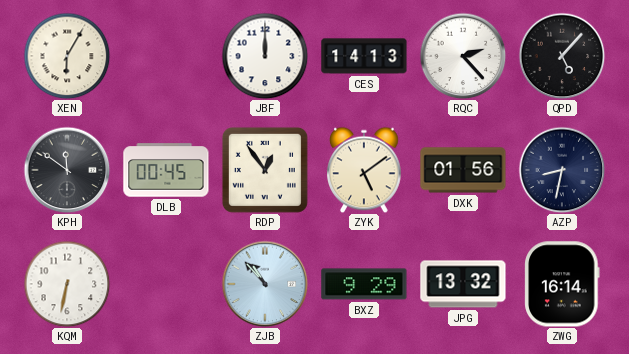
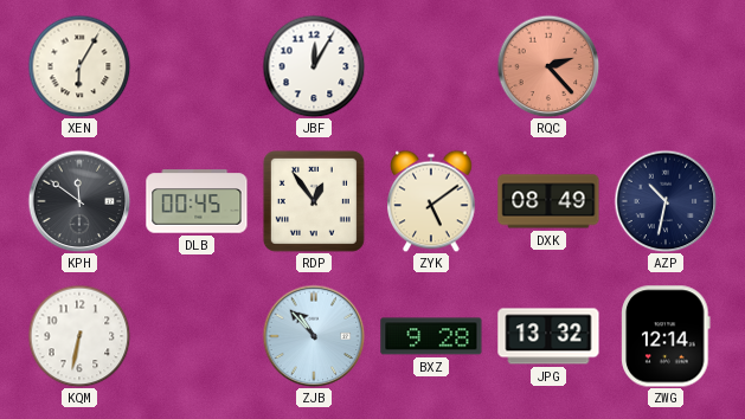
JBF: 12:00 -> 12:05 (314, 66)
CES: 14:13 -> none (364, 56)
RQC dial: white -> salmon (548, 66)
QPD: 5:07 -> none (562, 56)
DXK: 01:56 -> 08:49 (548, 201)
AZP: 8:32 -> 10:32 (666, 201)
BXZ: 9:29 -> 9:28 (431, 336)
ZWG: 16:14 -> 12:14 (666, 336)
